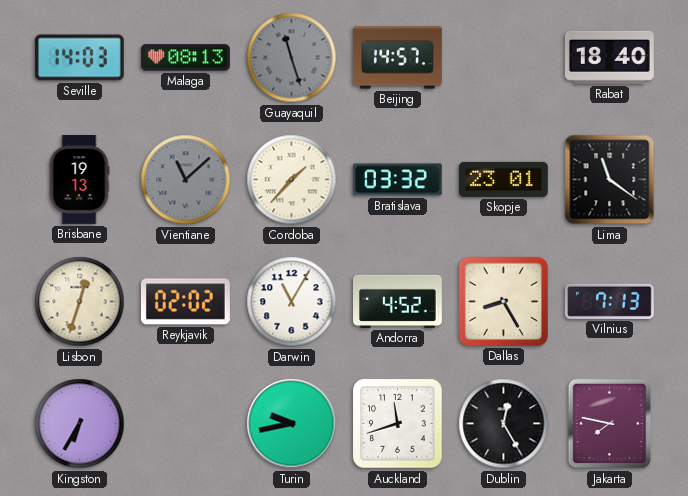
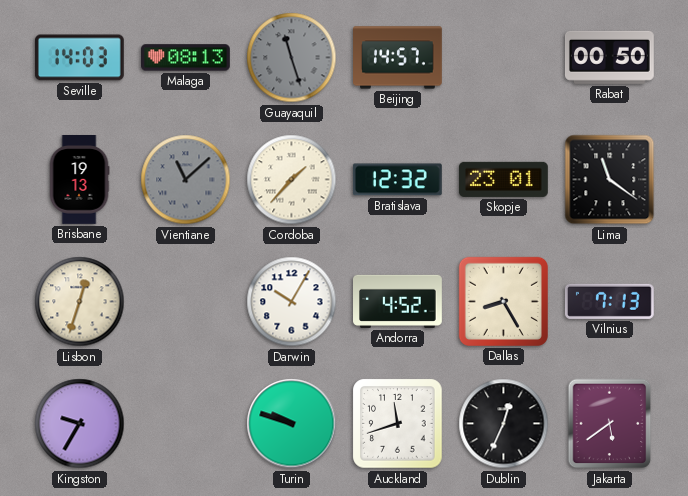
Rabat: 18:40 -> 00:50 (609, 57)
Bratislava: 03:32 -> 12:32 (397, 180)
Reykjavik: 02:02 -> none (185, 302)
Darwin: 11:05 -> 10:05 (292, 302)
Kingston: 6:35 -> 9:35 (80, 424)
Turin: 9:43 -> 9:48 (292, 424)
Dublin: 12:25 -> 12:34 (504, 424)
Jakarta: 7:47 -> 5:39 (610, 424)
